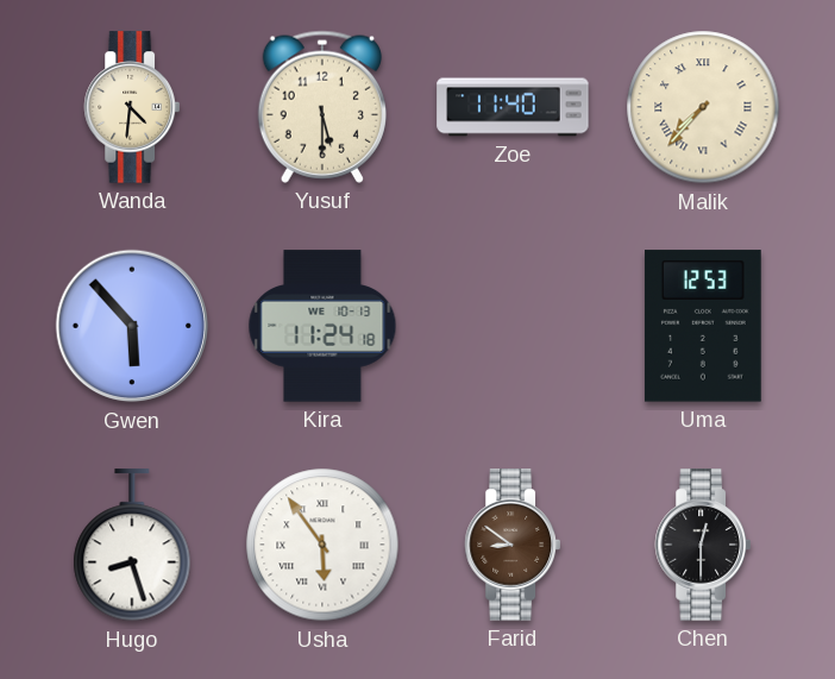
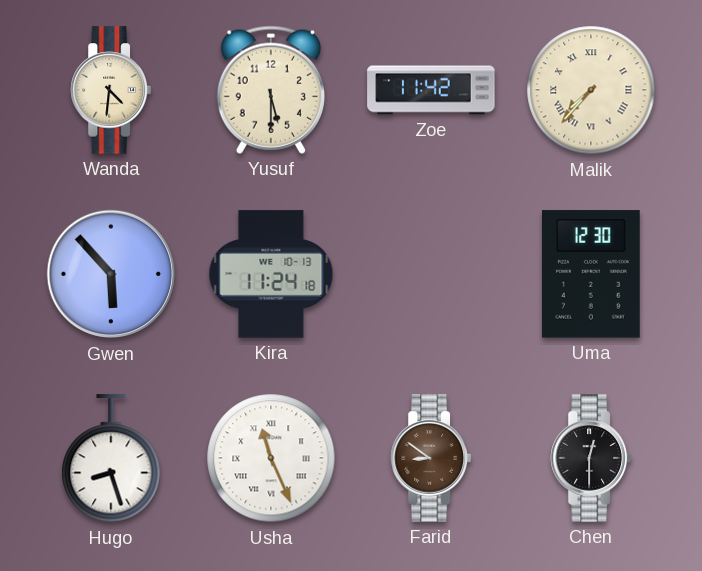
Zoe: 11:40 -> 11:42 (431, 90)
Uma: 12:53 -> 12:30 (591, 274)
Usha: 5:54 -> 11:26 (271, 458)
